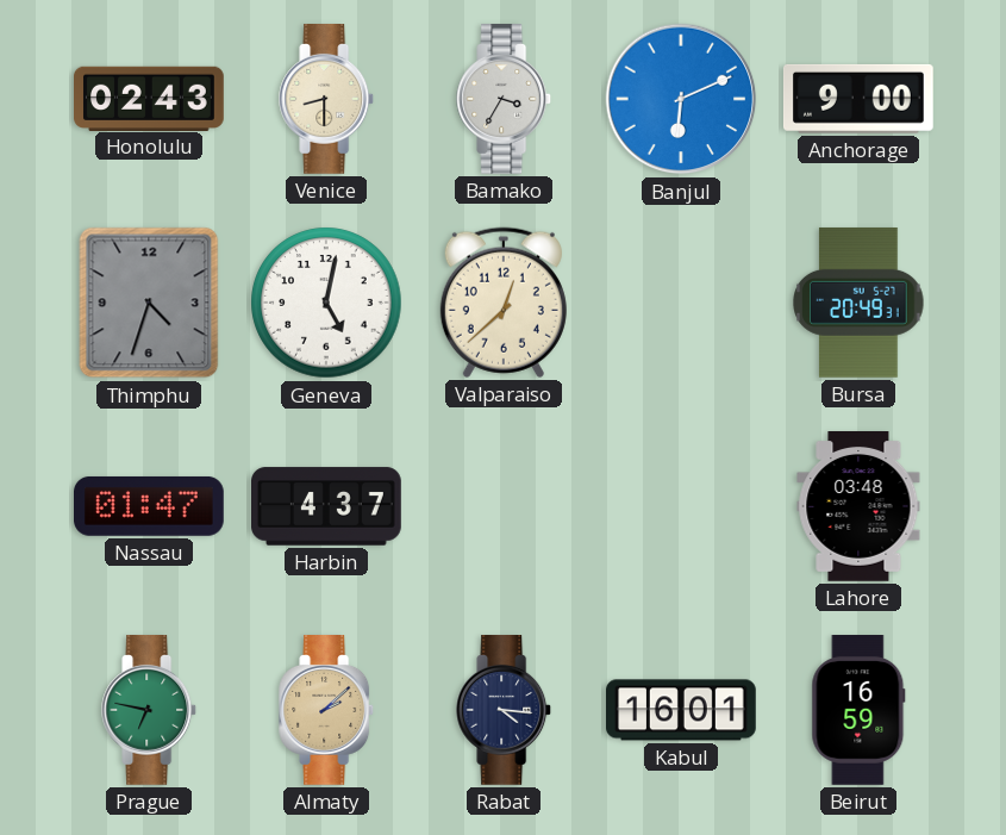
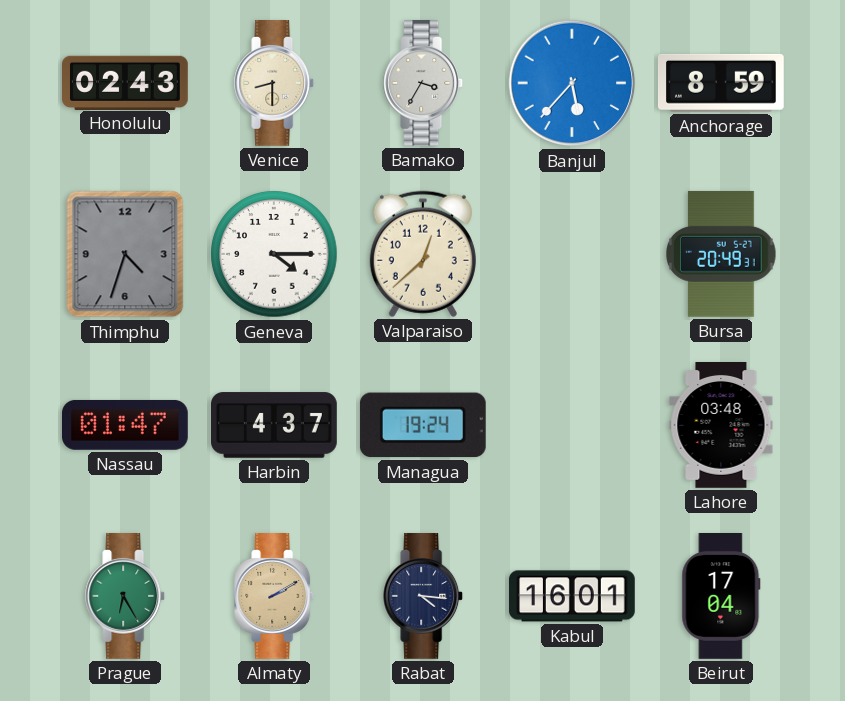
Banjul: 6:11 -> 5:37 (572, 83)
Anchorage: 9:00 -> 8:59 (721, 83)
Geneva: 5:02 -> 4:15 (274, 254)
Managua: none -> 19:24 (423, 425)
Prague: 6:47 -> 6:25 (126, 597)
Almaty: 2:08 -> 2:10 (275, 597)
Beirut: 16:59 -> 17:04 (721, 597)
